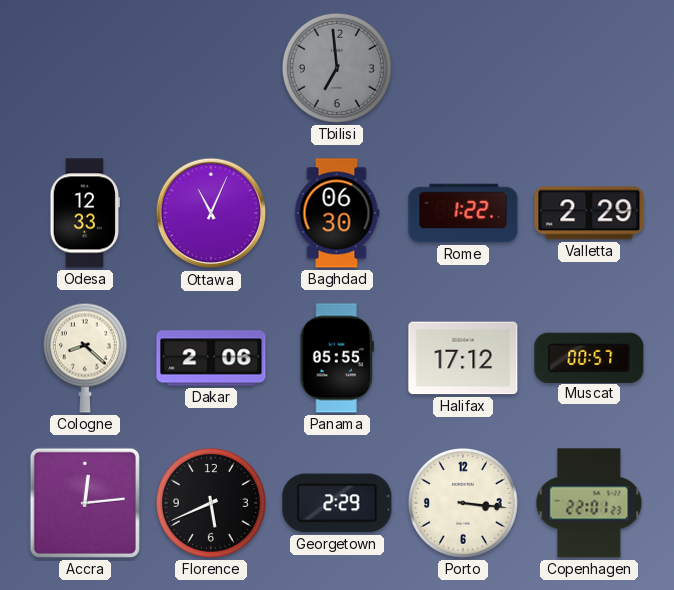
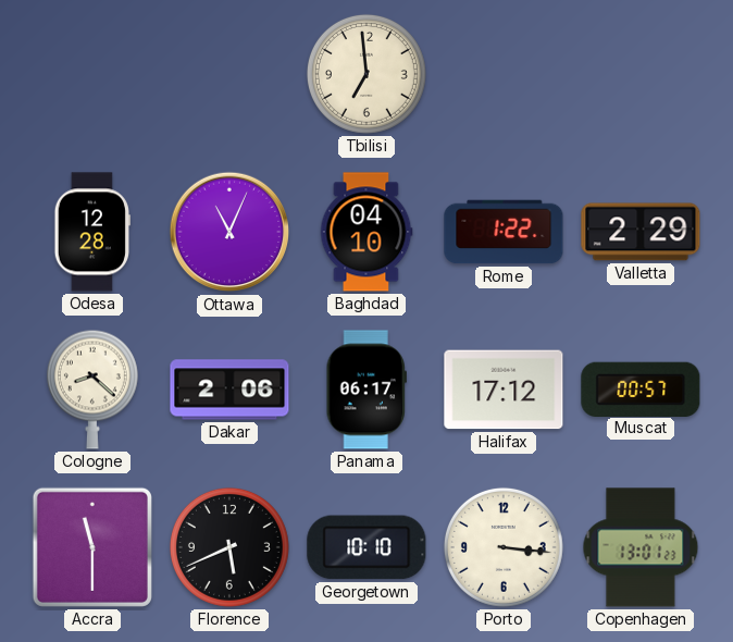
Tbilisi dial: grey -> cream (366, 74)
Odesa: 12:33 -> 12:28 (92, 232)
Baghdad: 06:30 -> 04:10 (366, 232)
Panama: 05:55 -> 06:17 (366, 390)
Accra: 12:14 -> 11:30 (92, 547)
Georgetown: 2:29 -> 10:10 (366, 547)
Copenhagen: 22:01 -> 13:01 (641, 547)
